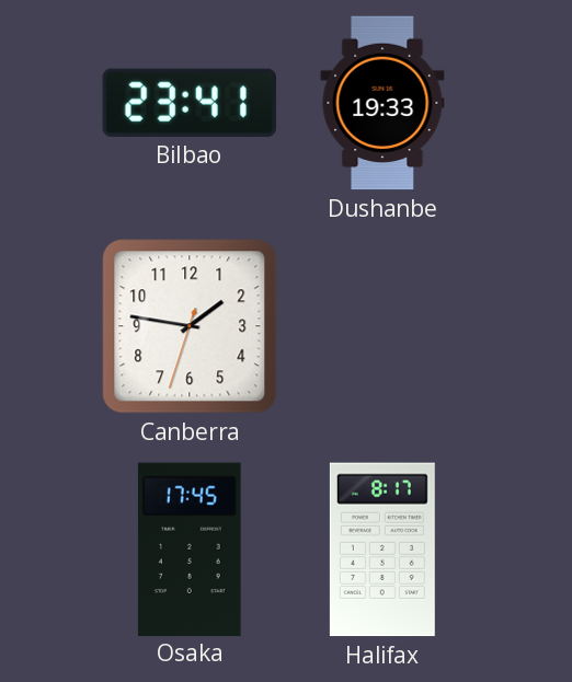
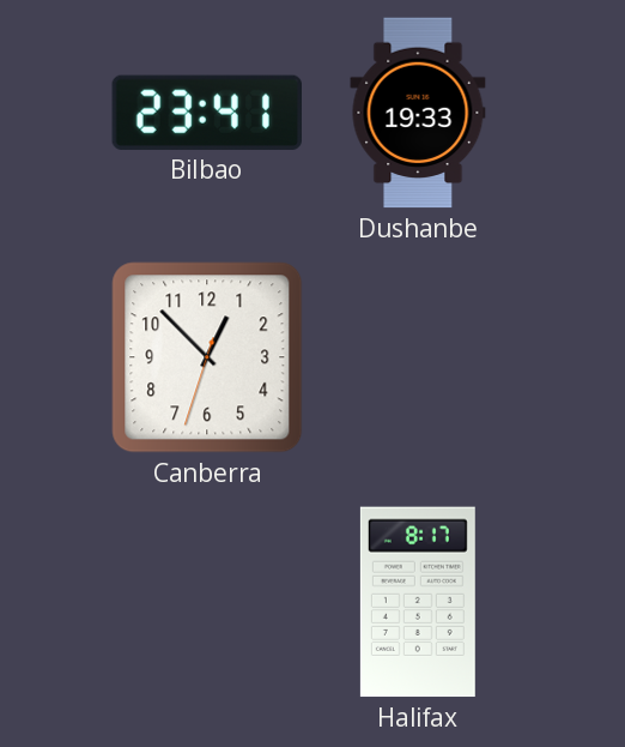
Canberra: 1:46 -> 12:52 (207, 357)
Osaka: 17:45 -> none (190, 548)
